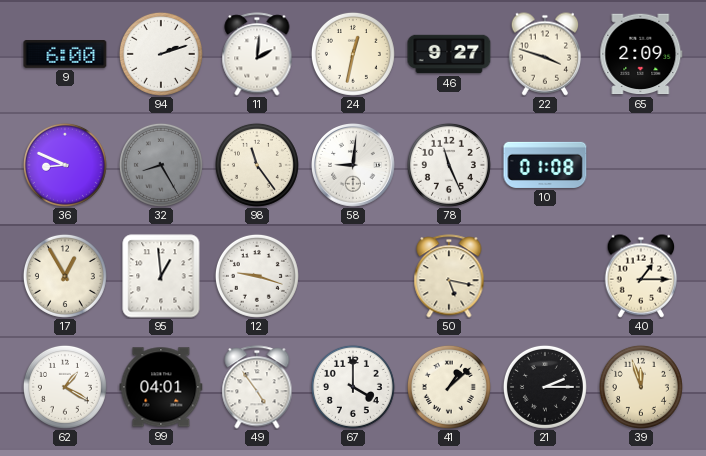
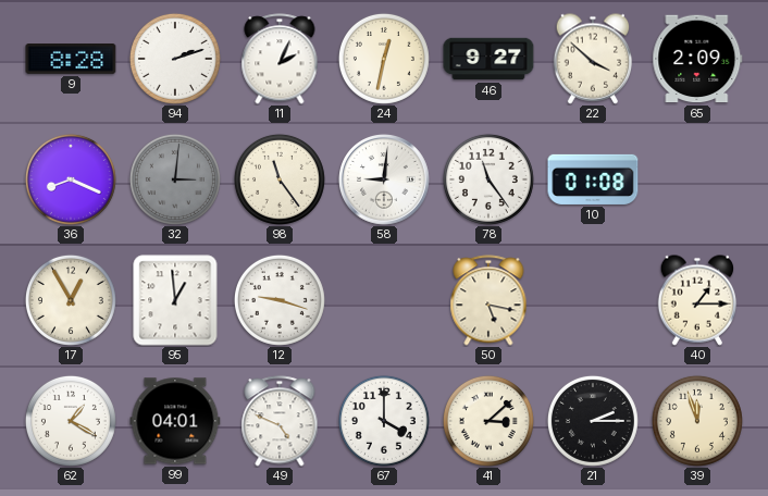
9: 6:00 -> 8:28 (71, 60)
11: 2:01 -> 2:04 (280, 59)
22: 3:48 -> 3:52 (593, 59)
36: 8:49 -> 8:19 (71, 179)
32: 8:25 -> 3:01 (175, 179)
78: 11:26 -> 11:24 (488, 179)
49: 4:54 -> 4:49 (280, 421)
41: 1:08 -> 3:08 (488, 421)
